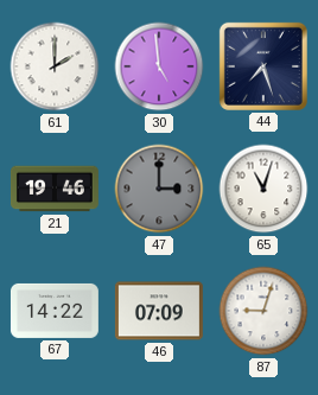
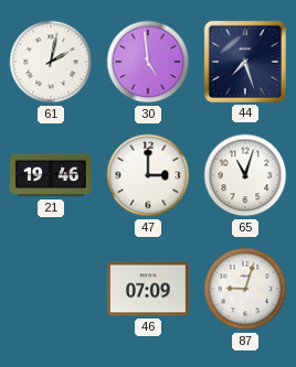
61: 2:00 -> 2:02 (51, 62)
47 dial: grey -> white (148, 175)
67: 14:22 -> none (55, 311)
